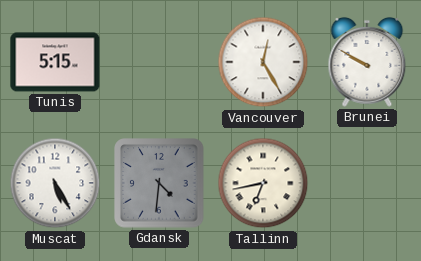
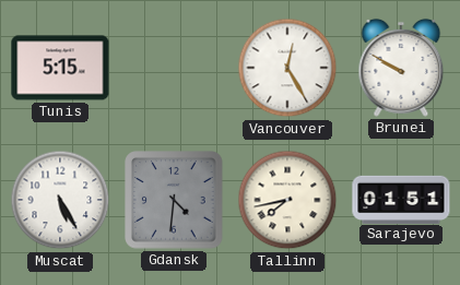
Tallinn: 6:43 -> 7:43 (287, 200)
Sarajevo: none -> 01:51 (401, 199)
